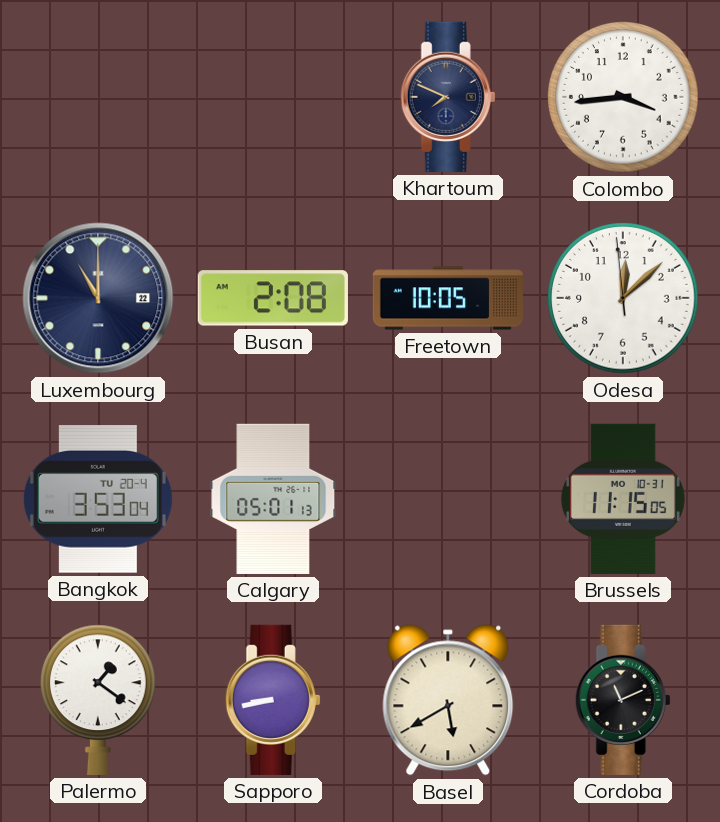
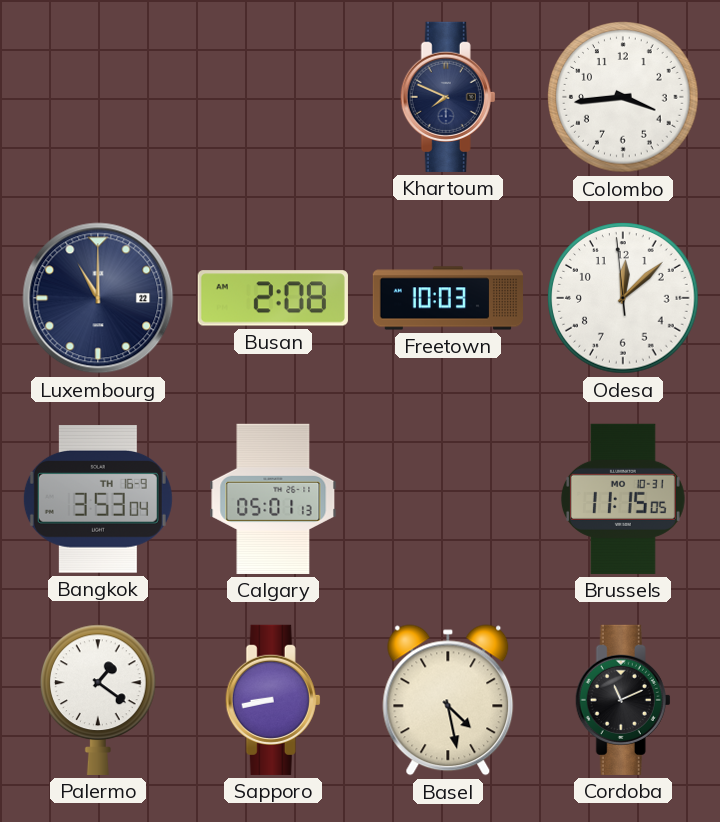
Freetown: 10:05 -> 10:03 (447, 298)
Bangkok date: TU 20-4 -> TH 16-9 (98, 500)
Basel: 5:40 -> 4:28 (448, 700)
